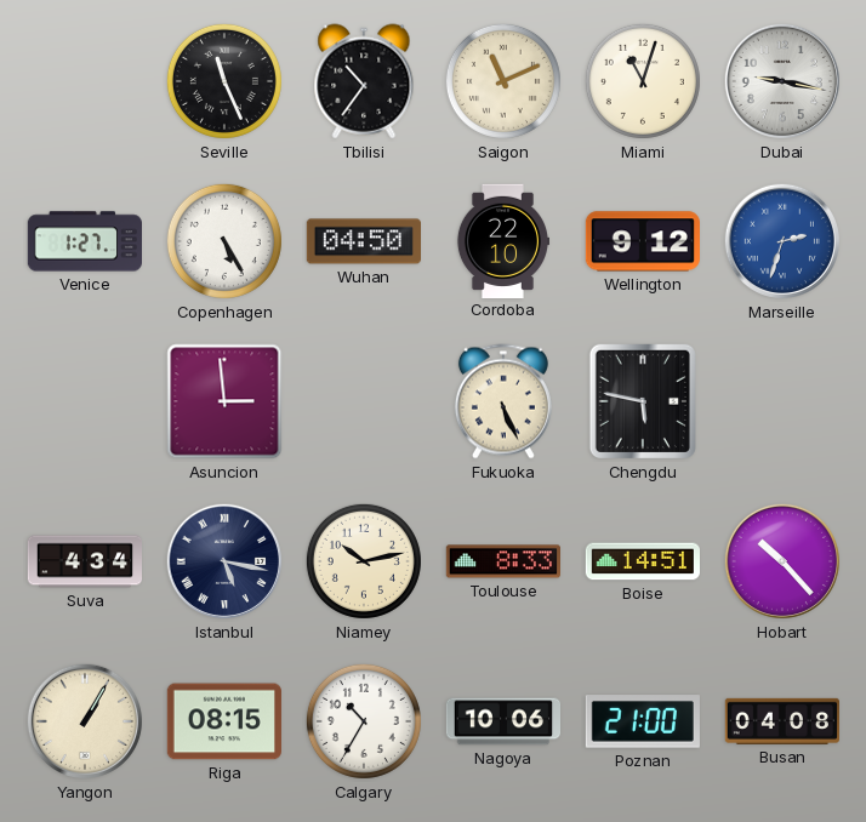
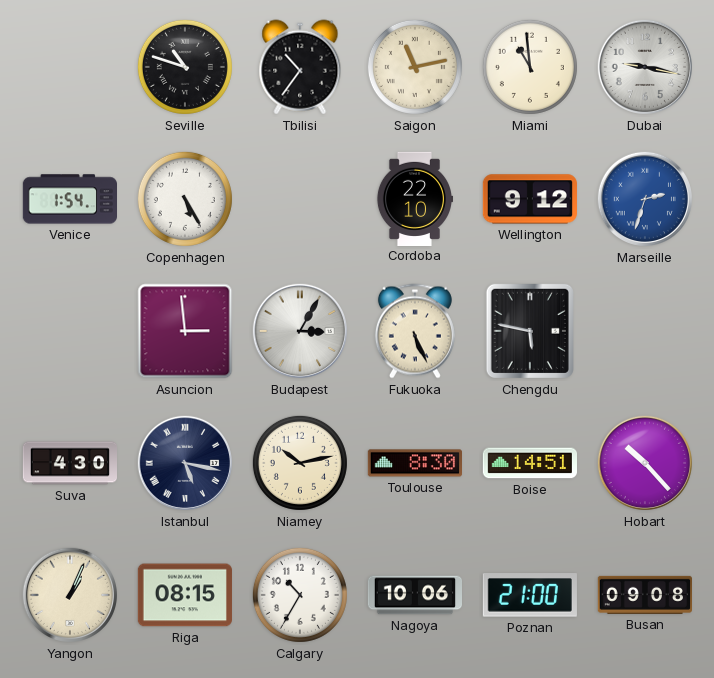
Seville: 11:26 -> 10:48 (185, 67)
Saigon: 11:11 -> 11:13 (415, 67)
Miami: 11:03 -> 10:59 (530, 67)
Venice: 1:27 -> 1:54 (69, 199)
Wuhan: 04:50 -> none (363, 241)
Budapest: none -> 3:05 (300, 331)
Suva: 4:34 -> 4:30 (69, 463)
Toulouse: 8:33 -> 8:30 (414, 463)
Yangon: 1:05 -> 1:04 (70, 595)
Busan: 04:08 -> 09:08 (644, 595)
